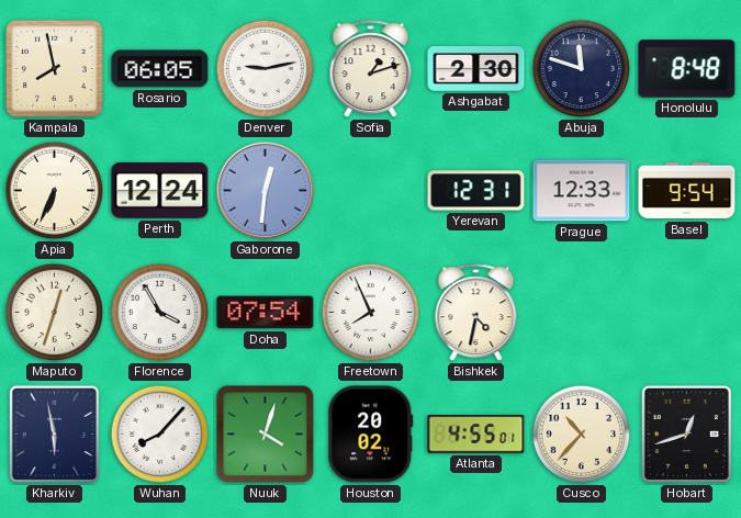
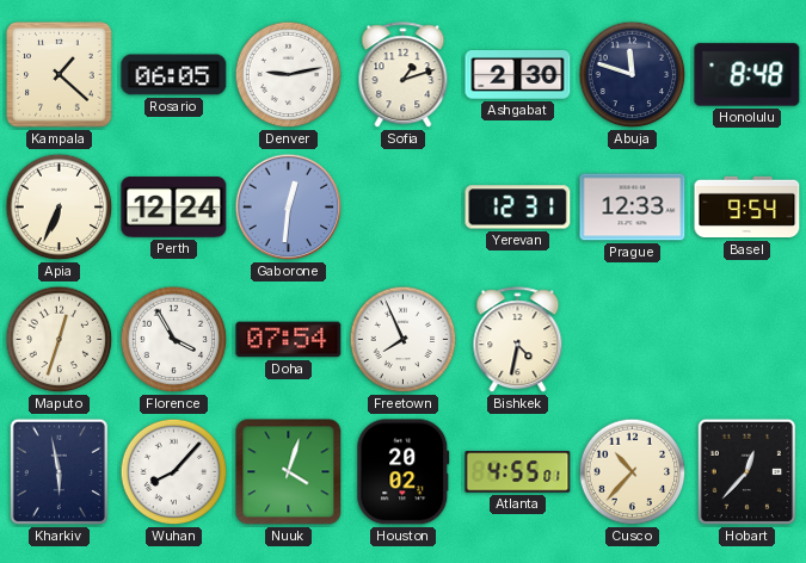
Kampala: 7:58 -> 1:22 (60, 75)
Hobart: 12:42 -> 12:37 (747, 472)
